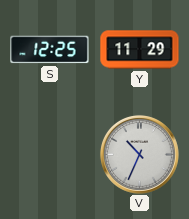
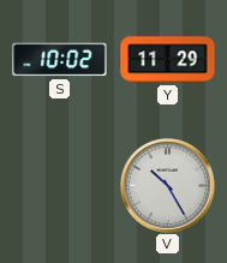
S: 12:25 -> 10:02 (60, 60)
V: 10:34 -> 10:25 (167, 185)
